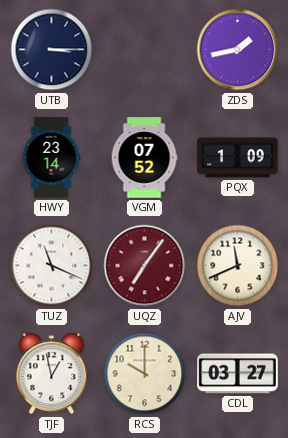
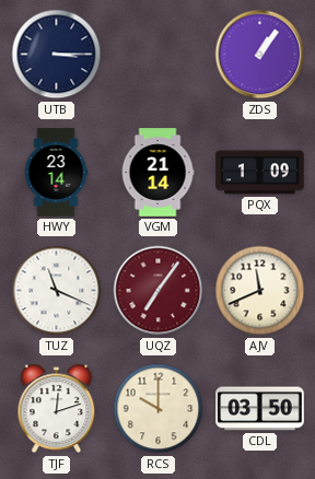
ZDS: 1:43 -> 1:06 (260, 55)
VGM: 07:52 -> 21:14 (157, 173)
TJF: 12:58 -> 12:12 (57, 409)
CDL: 03:27 -> 03:50 (260, 409)
